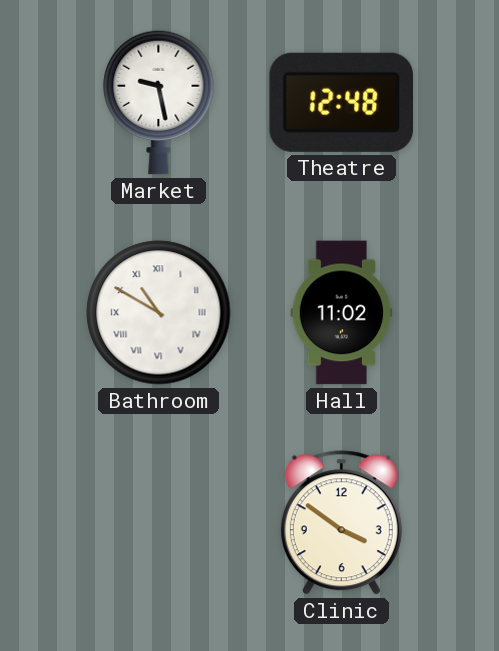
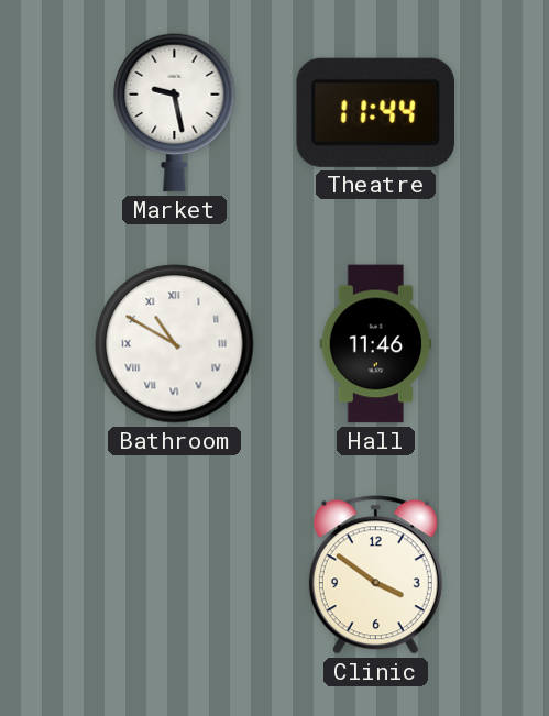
Theatre: 12:48 -> 11:44 (375, 112)
Hall: 11:02 -> 11:46 (376, 344)
